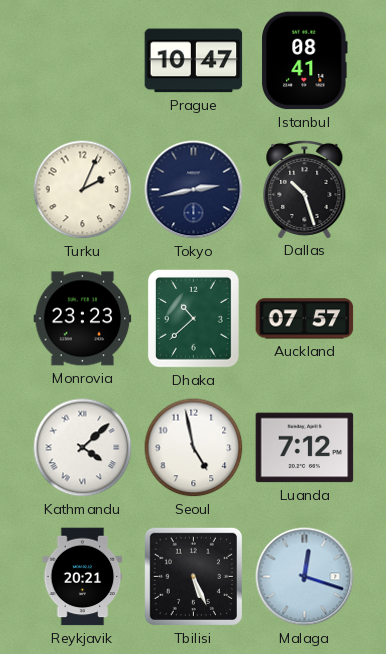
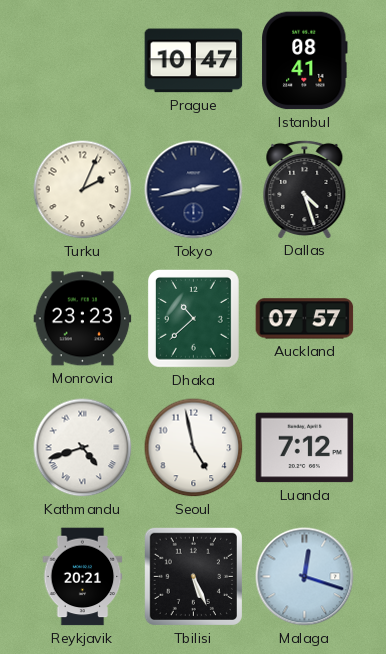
Dallas: 10:27 -> 4:27 (305, 189)
Kathmandu: 4:08 -> 4:42 (83, 448)
